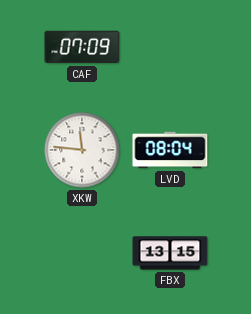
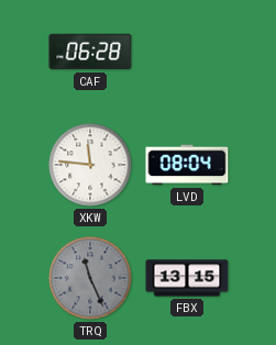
CAF: 07:09 -> 06:28 (90, 52)
TRQ: none -> 11:26 (90, 278)
